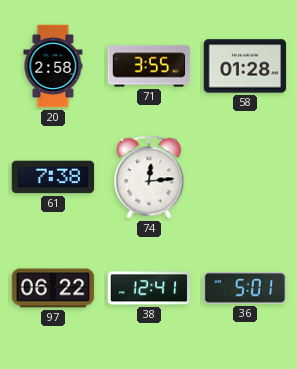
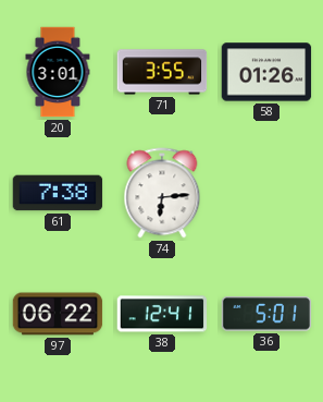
20: 2:58 -> 3:01 (58, 72)
58: 01:28 -> 01:26 (266, 72)
74: 12:14 -> 6:14 (162, 193)
